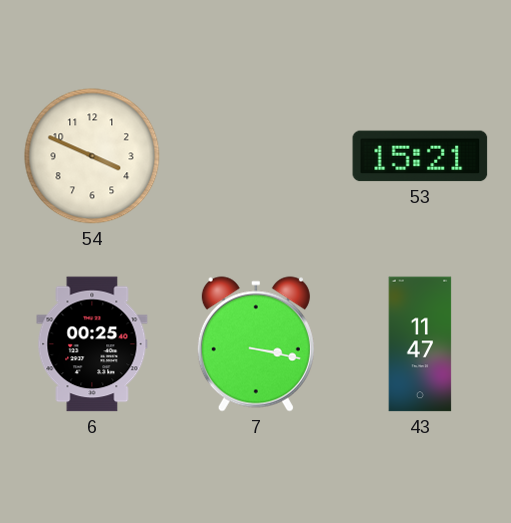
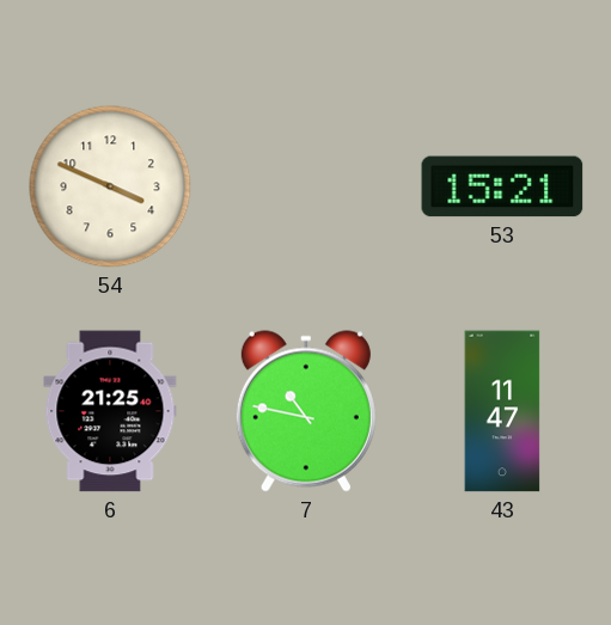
6: 00:25 -> 21:25 (110, 411)
7: 3:17 -> 10:47 (306, 411)
